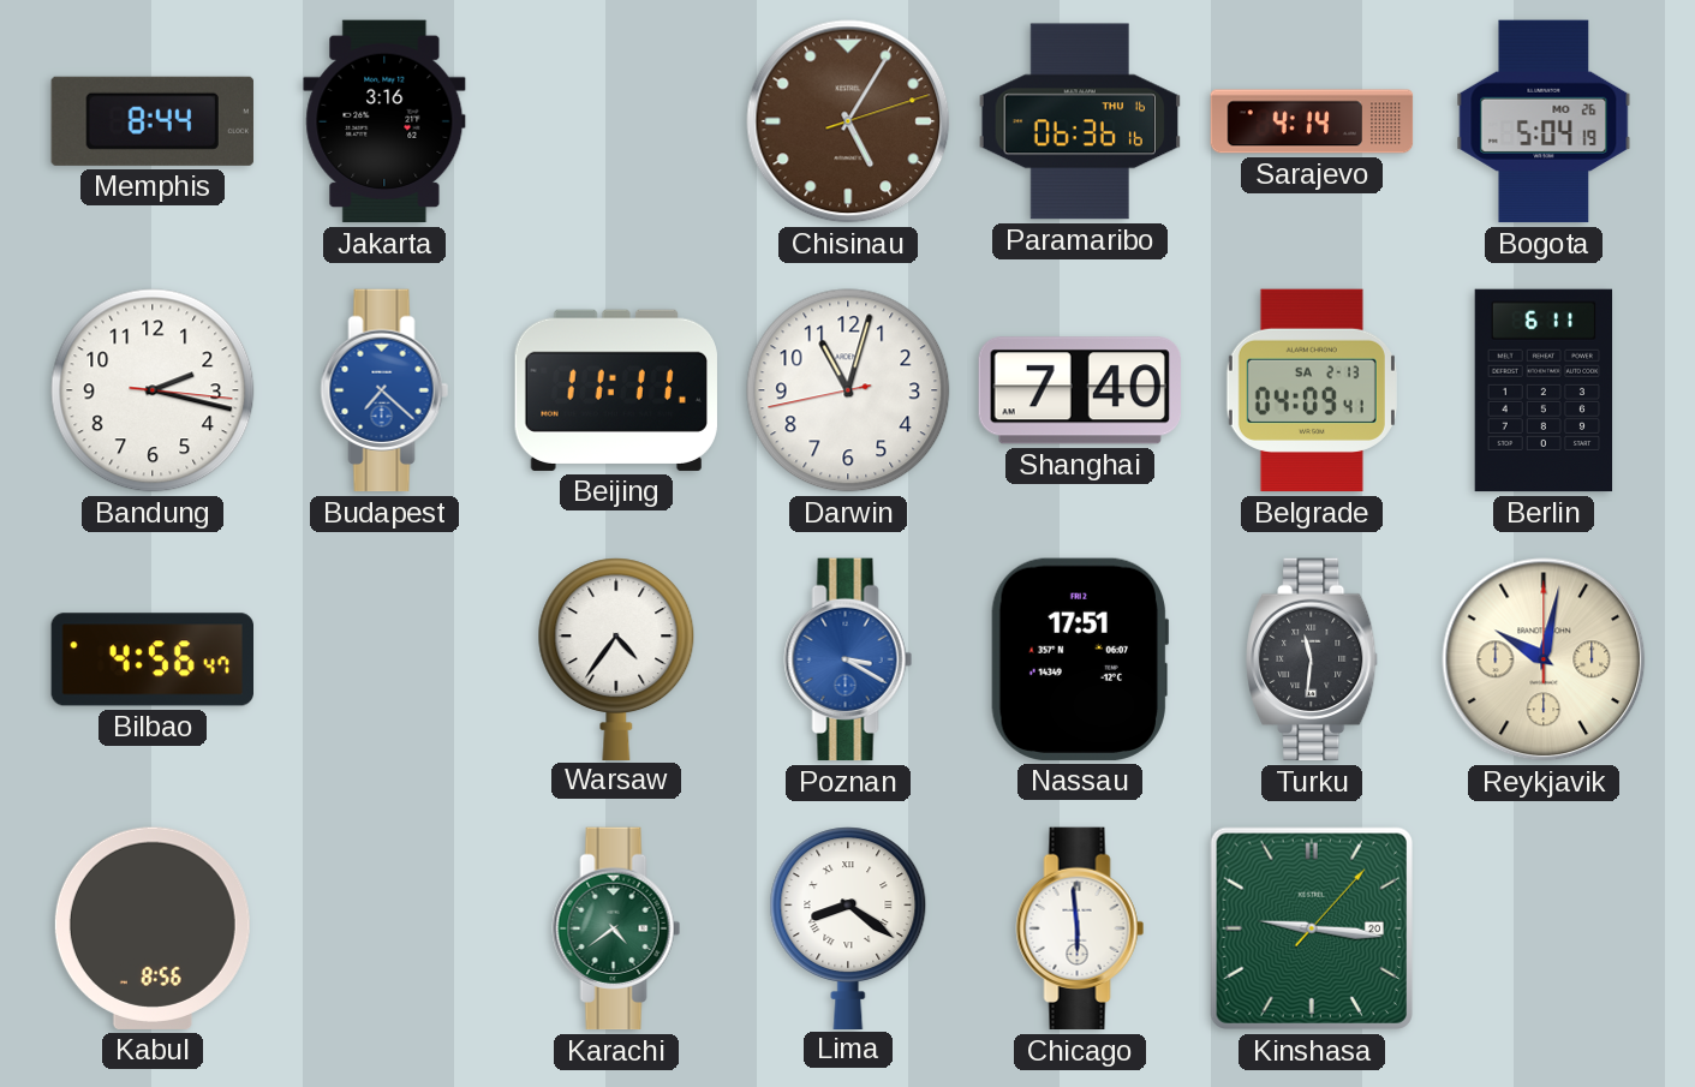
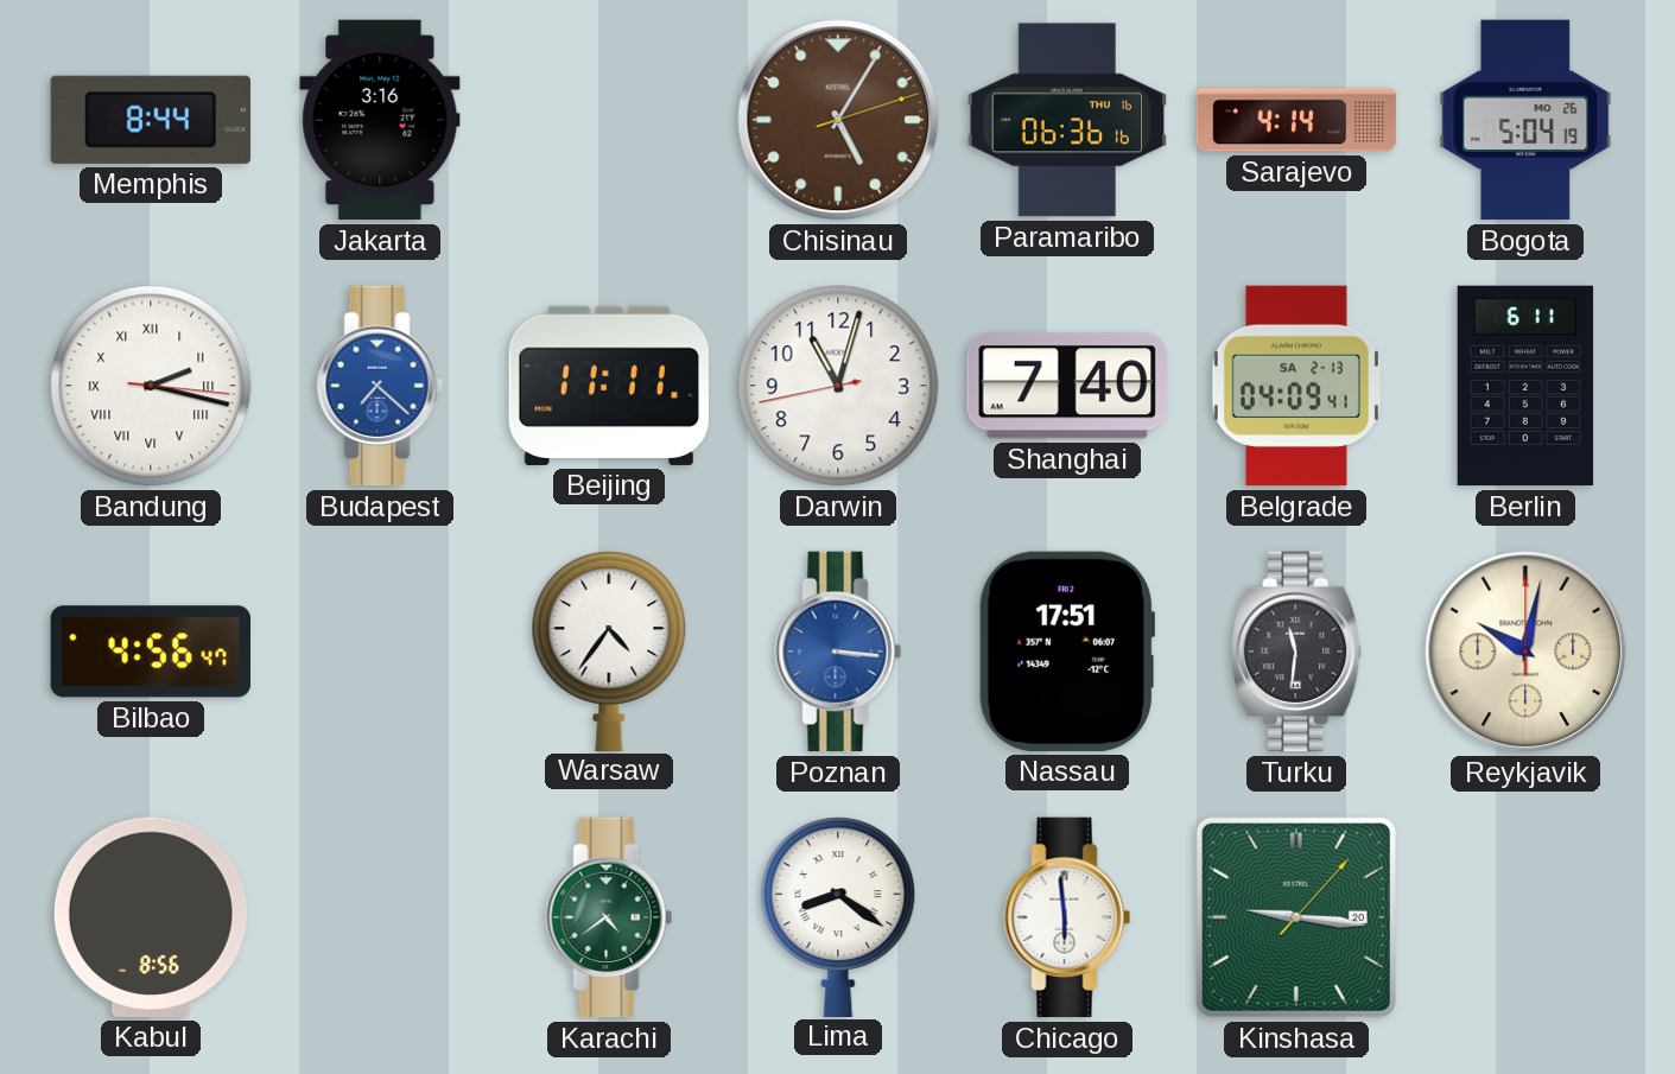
Bandung numerals: Arabic -> Roman (151, 386)
Poznan: 3:20 -> 3:16 (838, 652)
